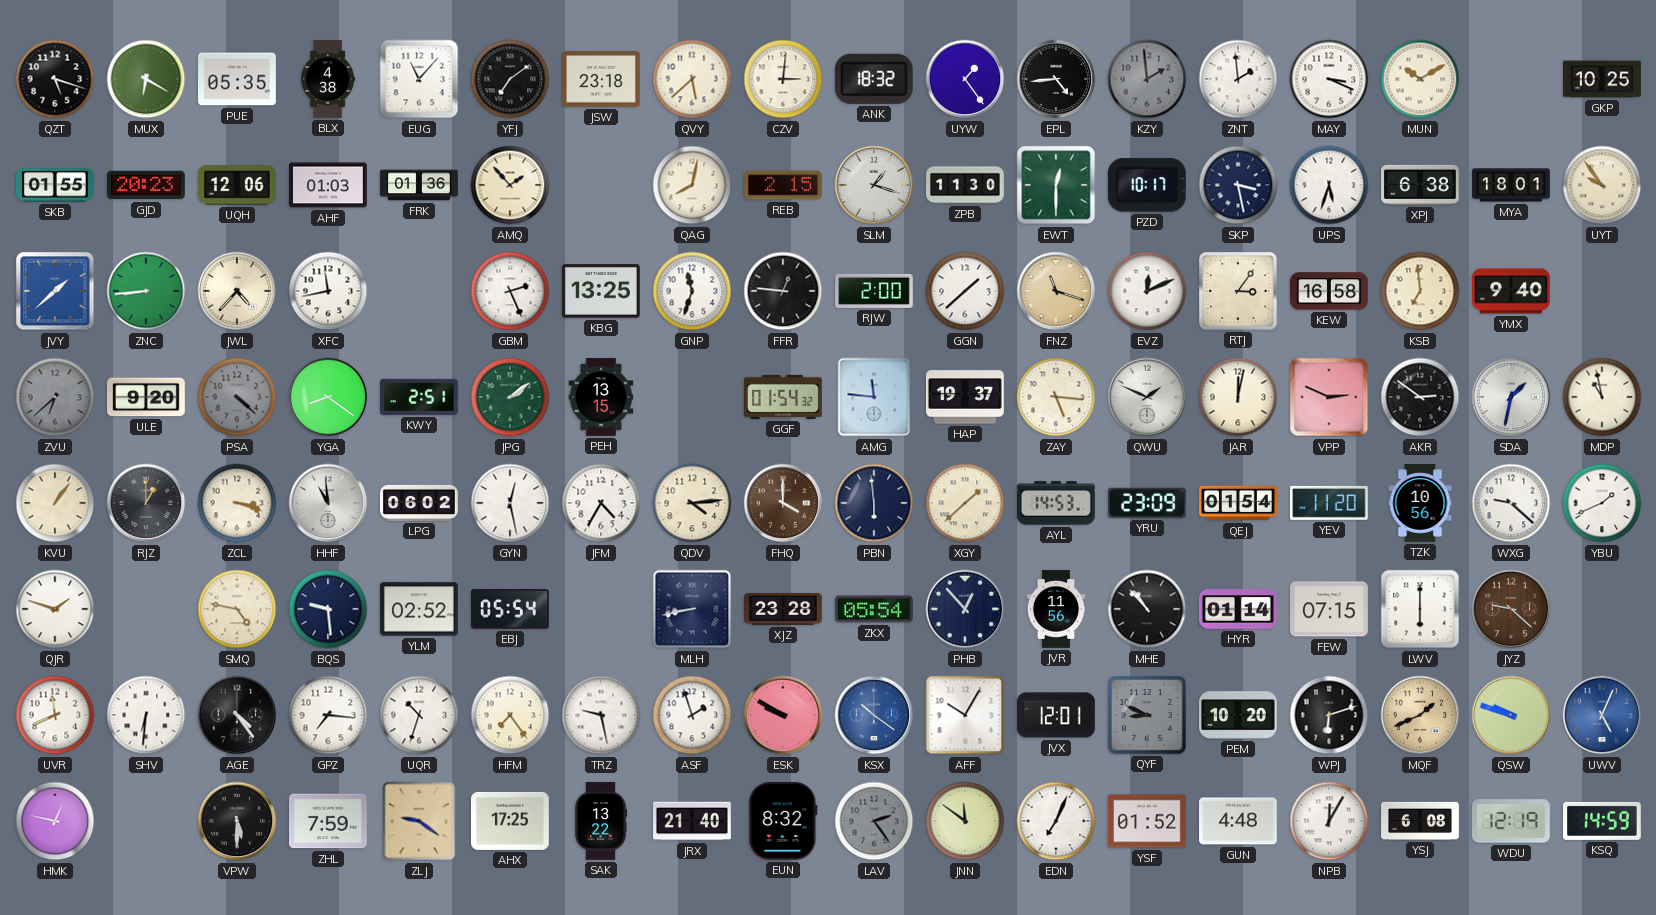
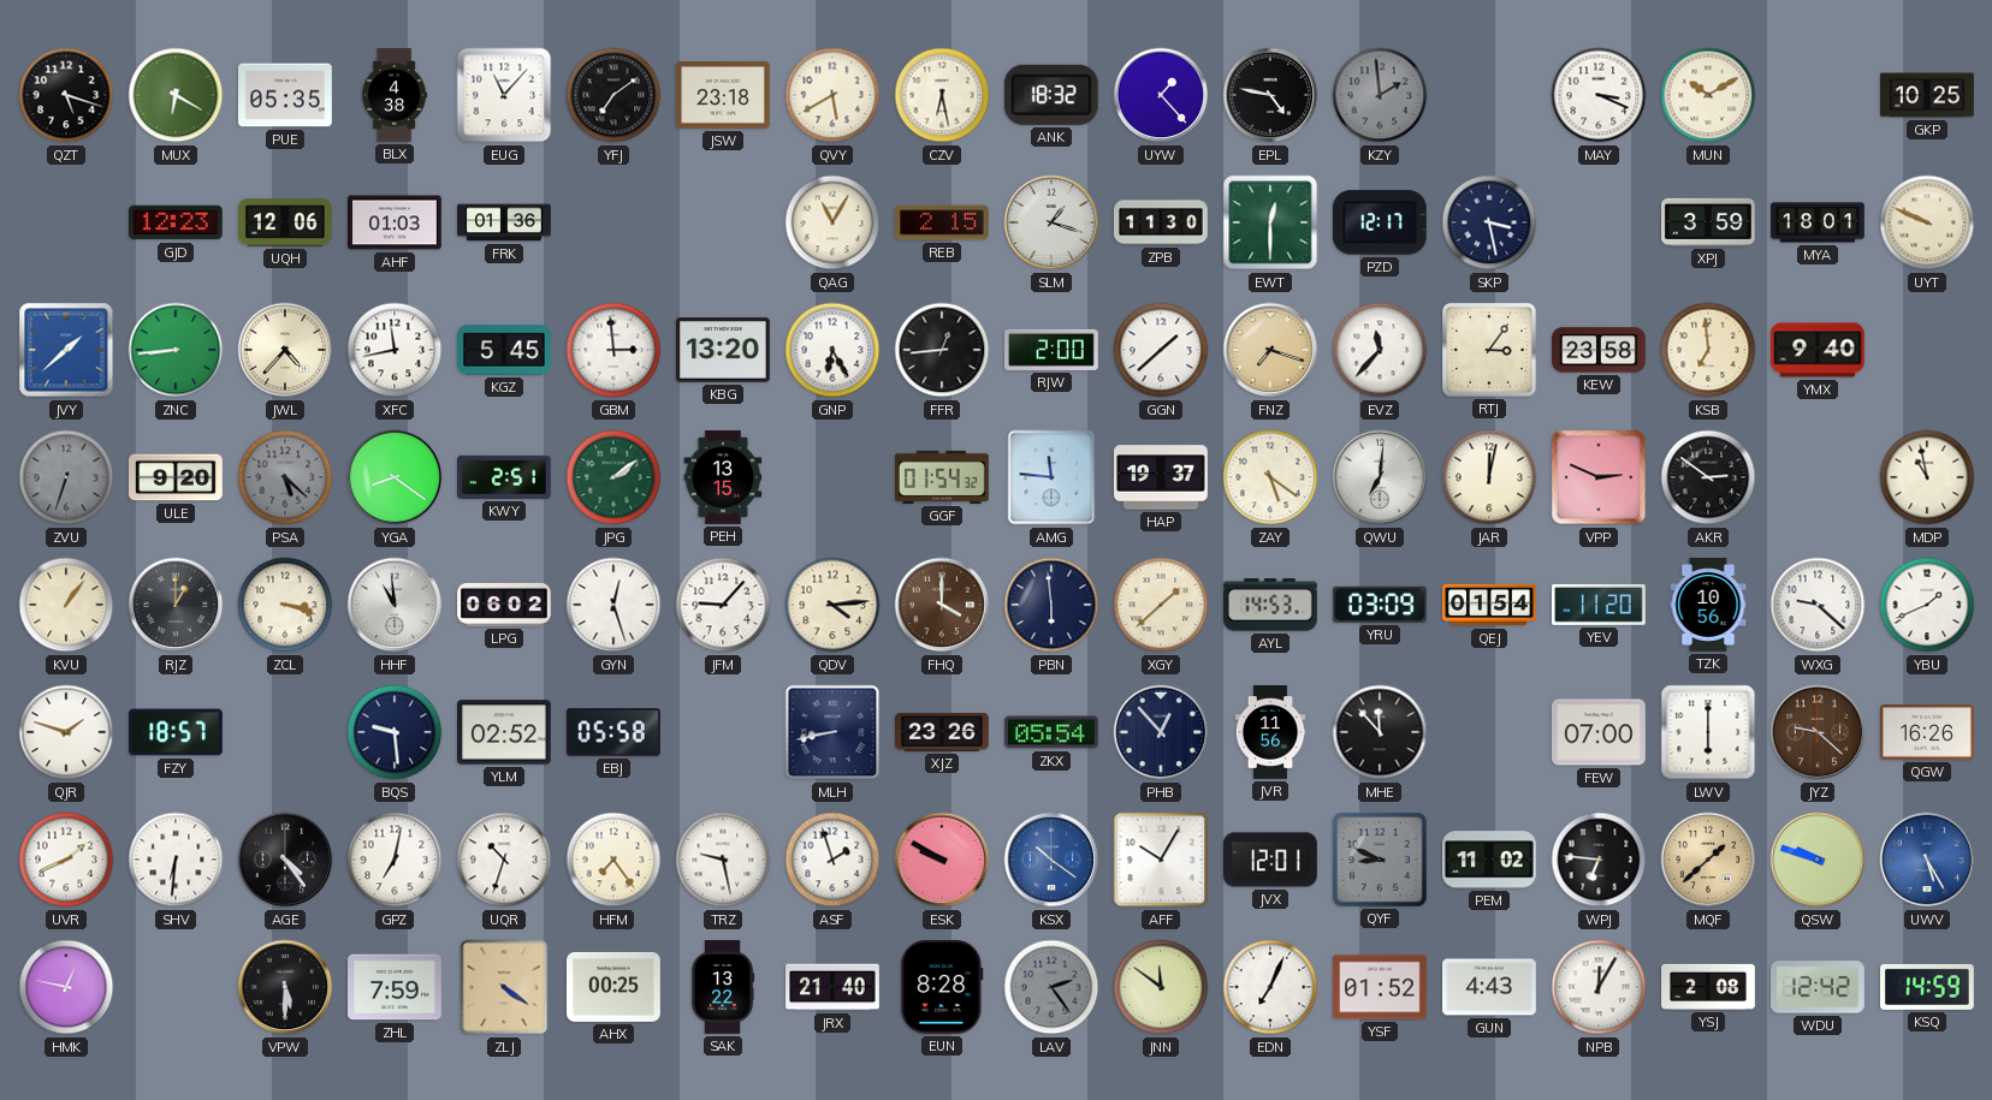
QVY: 5:38 -> 5:40 (832, 95)
CZV: 3:01 -> 6:28 (942, 95)
UYW: 1:24 -> 1:23 (1161, 95)
EPL: 4:44 -> 4:47 (1270, 95)
ZNT: 1:59 -> none (1238, 79)
SKB: 01:55 -> none (56, 185)
GJD: 20:23 -> 12:23 (177, 222)
AMQ: 1:53 -> none (510, 185)
QAG: 8:02 -> 11:05 (832, 222)
PZD: 10:17 -> 12:17 (1380, 222)
UPS: 5:33 -> none (1329, 185)
XPJ: 6:38 -> 3:59 (1709, 222)
UYT: 9:54 -> 9:49 (1927, 222)
KGZ: none -> 5:45 (504, 350)
GBM: 2:26 -> 2:59 (613, 350)
KBG: 13:25 -> 13:20 (724, 350)
GNP: 11:33 -> 6:25 (832, 350)
FFR: 12:46 -> 12:44 (942, 350)
FNZ: 11:18 -> 7:18 (1270, 350)
EVZ: 12:11 -> 11:37 (1380, 350)
KEW: 16:58 -> 23:58 (1599, 350)
ZVU: 6:38 -> 6:33 (66, 477)
PSA: 4:22 -> 5:22 (285, 477)
ZAY: 5:16 -> 5:21 (1270, 477)
QWU: 1:49 -> 7:01 (1380, 477)
SDA: 1:32 -> none (1511, 397)
GYN: 12:28 -> 12:27 (613, 605)
JFM: 4:35 -> 9:07 (723, 605)
YRU: 23:09 -> 03:09 (1380, 605)
FZY: none -> 18:57 (177, 732)
SMQ: 4:47 -> none (237, 609)
EBJ: 05:54 -> 05:58 (615, 732)
XJZ: 23:28 -> 23:26 (942, 732)
MHE: 10:53 -> 11:53 (1380, 732)
HYR: 01:14 -> none (1239, 609)
FEW: 07:15 -> 07:00 (1600, 732)
QGW: none -> 16:26 (1928, 732)
UVR: 11:41 -> 1:41 (66, 860)
GPZ: 7:16 -> 7:02 (395, 860)
PEM: 10:20 -> 11:02 (1490, 860)
WPJ: 6:12 -> 6:46 (1599, 860)
MQF: 1:41 -> 1:38 (1708, 860)
UWV: 5:04 -> 5:25 (1927, 860)
ZLJ: 9:21 -> 4:21 (504, 987)
AHX: 17:25 -> 00:25 (615, 987)
EUN: 8:32 -> 8:28 (942, 987)
GUN: 4:48 -> 4:43 (1490, 987)
YSJ: 6:08 -> 2:08 (1708, 987)
WDU: 12:19 -> 12:42 (1819, 987)
